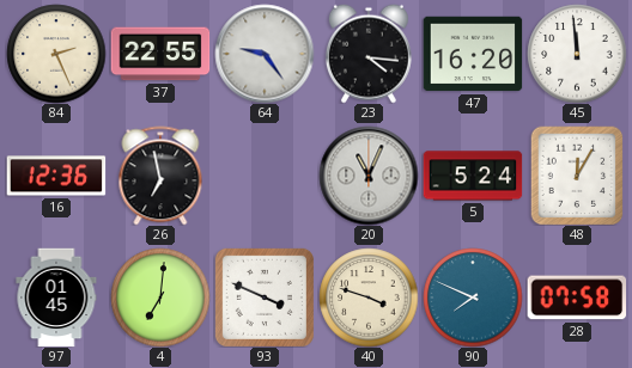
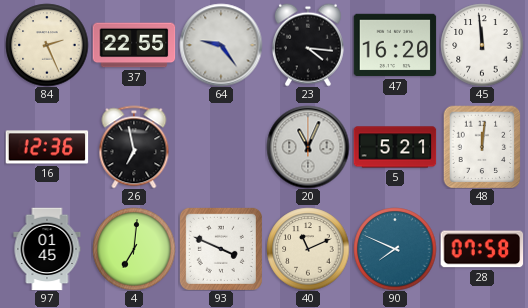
5: 5:24 -> 5:21 (395, 147)
48: 12:05 -> 12:01 (482, 147)
40: 3:48 -> 11:11 (308, 249)
